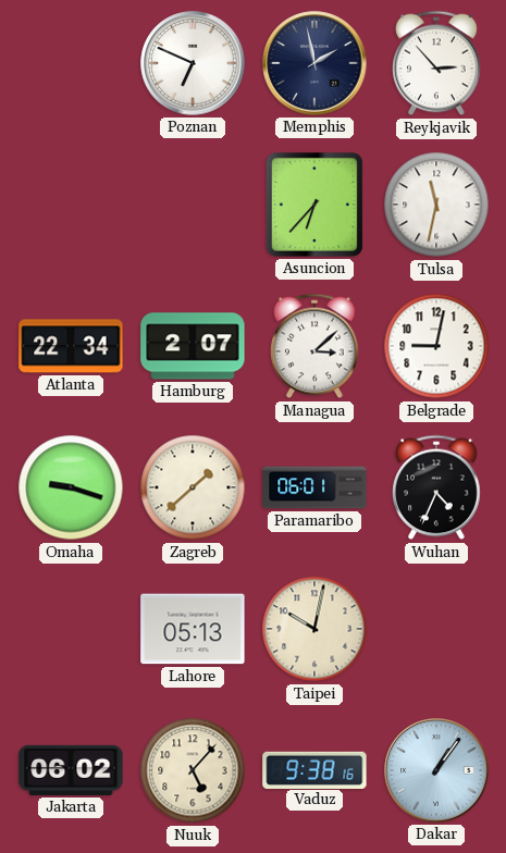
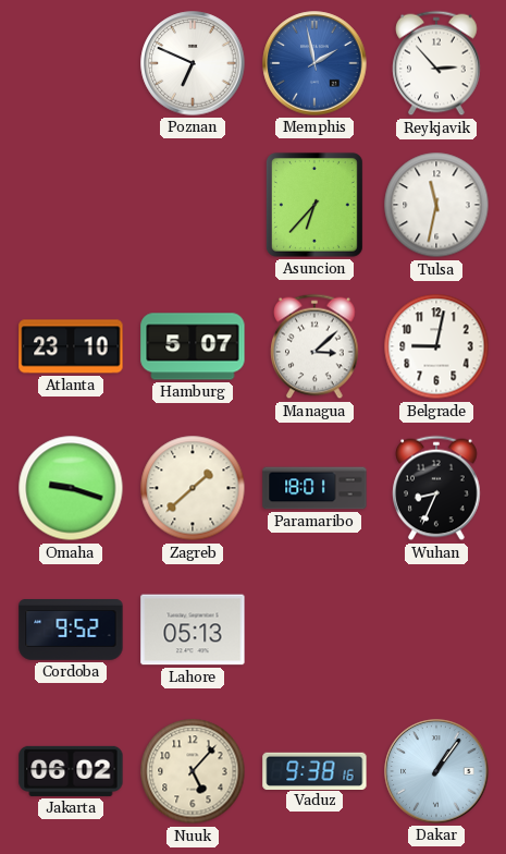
Memphis dial: navy -> blue (314, 63)
Atlanta: 22:34 -> 23:10 (71, 346)
Hamburg: 2:07 -> 5:07 (193, 346)
Paramaribo: 06:01 -> 18:01 (314, 488)
Wuhan: 4:34 -> 8:34 (436, 488)
Cordoba: none -> 9:52 (71, 631)
Taipei: 10:02 -> none (314, 629)
